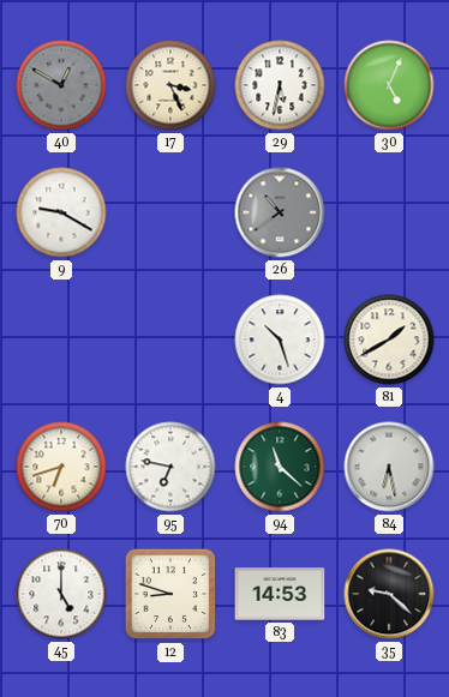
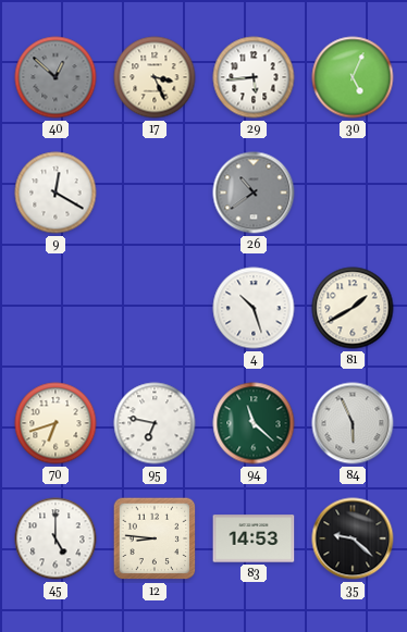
40: 12:50 -> 12:52 (55, 77)
29: 5:32 -> 5:44 (254, 77)
9: 9:20 -> 12:20 (55, 193)
84: 6:28 -> 5:56 (353, 423)
12: 8:48 -> 8:46 (155, 538)
